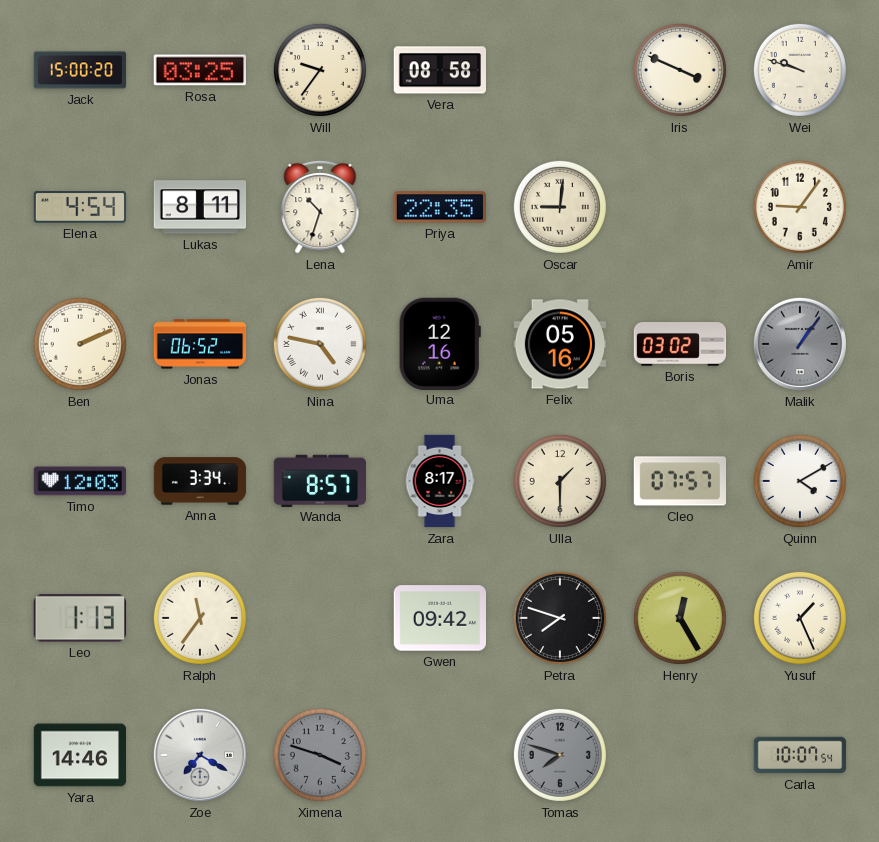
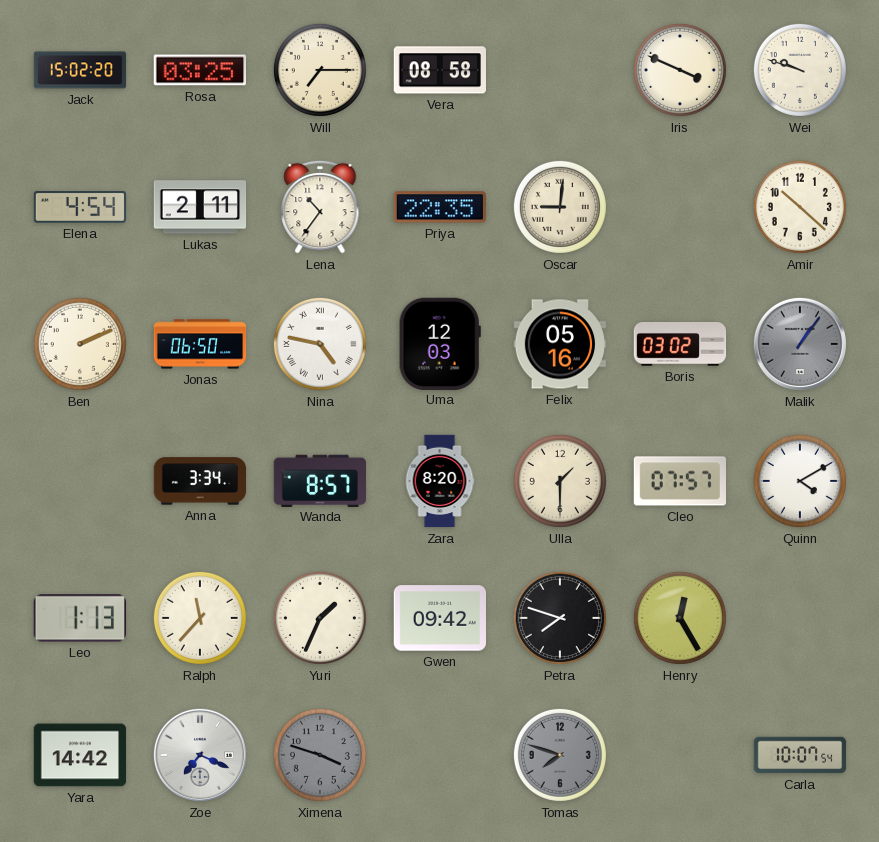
Jack: 15:00 -> 15:02 (80, 70)
Will: 9:36 -> 7:15 (320, 70)
Lukas: 8:11 -> 2:11 (200, 207)
Lena: 10:33 -> 10:36 (320, 207)
Amir: 9:06 -> 10:22 (800, 207)
Jonas: 06:52 -> 06:50 (200, 344)
Uma: 12:16 -> 12:03 (440, 343)
Timo: 12:03 -> none (80, 481)
Zara: 8:17 -> 8:20 (440, 481)
Ralph: 11:36 -> 11:37 (200, 618)
Yuri: none -> 1:34 (320, 618)
Yusuf: 1:26 -> none (800, 618)
Yara: 14:46 -> 14:42 (80, 755)
Zoe: 7:20 -> 7:19 (200, 755)
